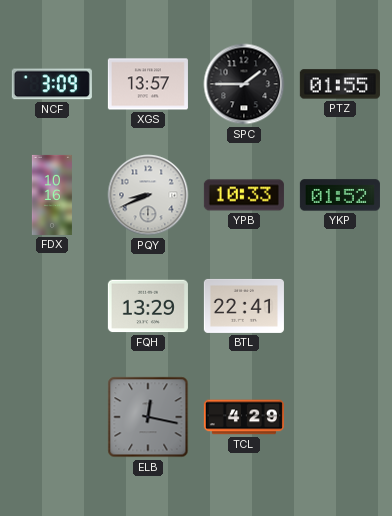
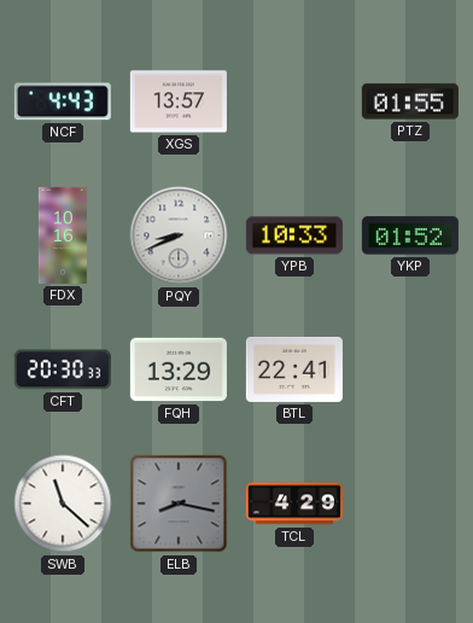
NCF: 3:09 -> 4:43 (63, 101)
SPC: 1:45 -> none (244, 84)
CFT: none -> 20:30 (63, 369)
SWB: none -> 11:22 (63, 503)
ELB: 12:17 -> 8:17 (179, 503)
